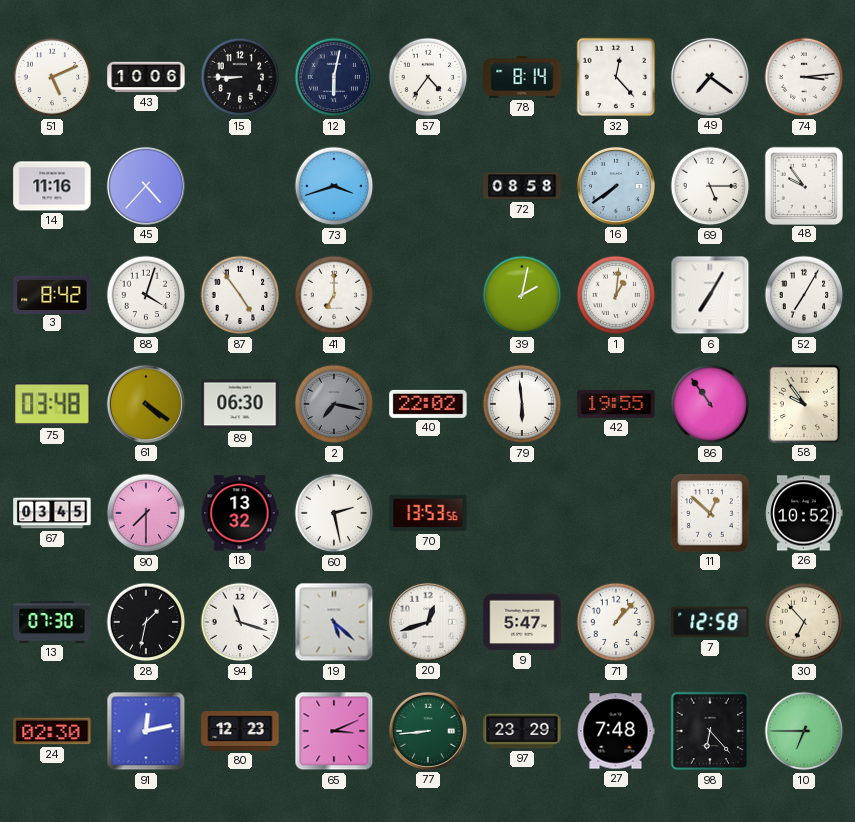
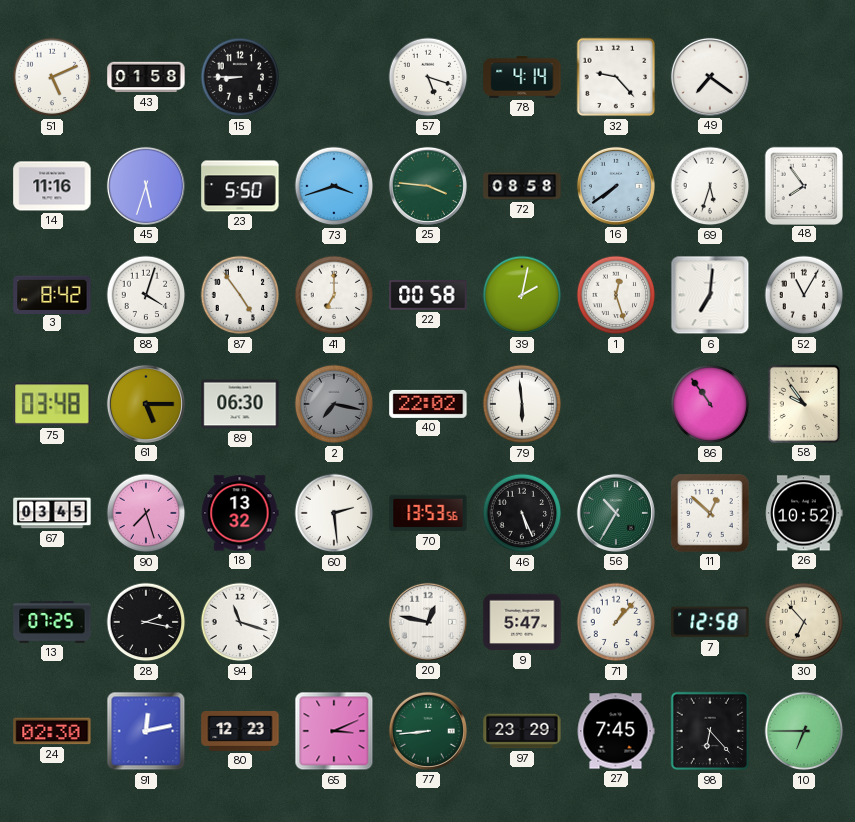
43: 10:06 -> 01:58 (146, 77)
12: 6:02 -> none (334, 77)
57: 4:36 -> 5:18 (428, 77)
78: 8:14 -> 4:14 (522, 77)
32: 12:23 -> 9:23 (616, 77)
74: 3:14 -> none (804, 77)
45: 4:37 -> 5:33 (146, 186)
23: none -> 5:50 (240, 186)
25: none -> 3:46 (428, 186)
69: 5:15 -> 5:33 (710, 186)
48: 9:54 -> 7:54 (803, 185)
22: none -> 00:58 (428, 295)
1: 1:01 -> 12:27 (616, 295)
6: 7:05 -> 7:01 (710, 295)
52: 7:05 -> 11:05 (804, 295)
61: 4:21 -> 5:15 (146, 404)
42: 19:55 -> none (616, 404)
90: 7:30 -> 7:27 (146, 513)
60: 2:28 -> 2:29 (334, 513)
46: none -> 5:26 (522, 513)
56: none -> 10:35 (616, 513)
13: 07:30 -> 07:25 (52, 622)
28: 1:32 -> 2:17 (146, 622)
19: 5:22 -> none (334, 622)
20: 12:42 -> 12:47 (428, 622)
27: 7:48 -> 7:45 (616, 731)
